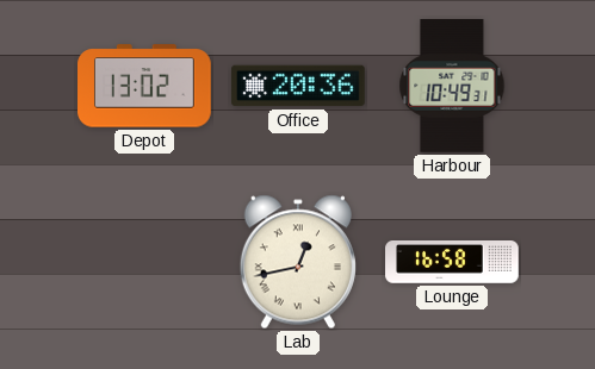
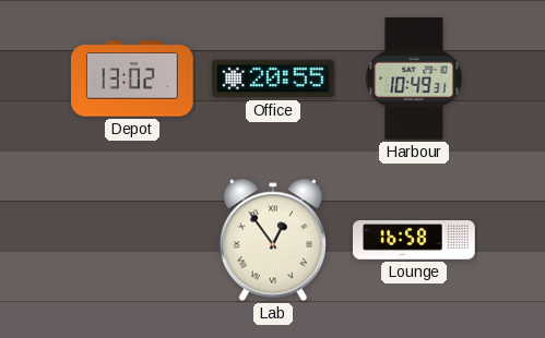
Office: 20:36 -> 20:55 (273, 79)
Lab: 12:43 -> 12:54 (273, 240)
